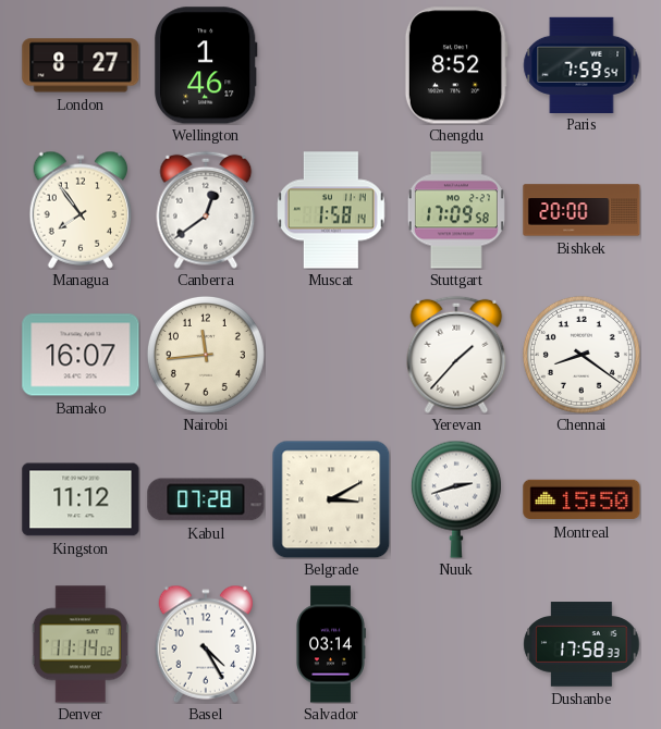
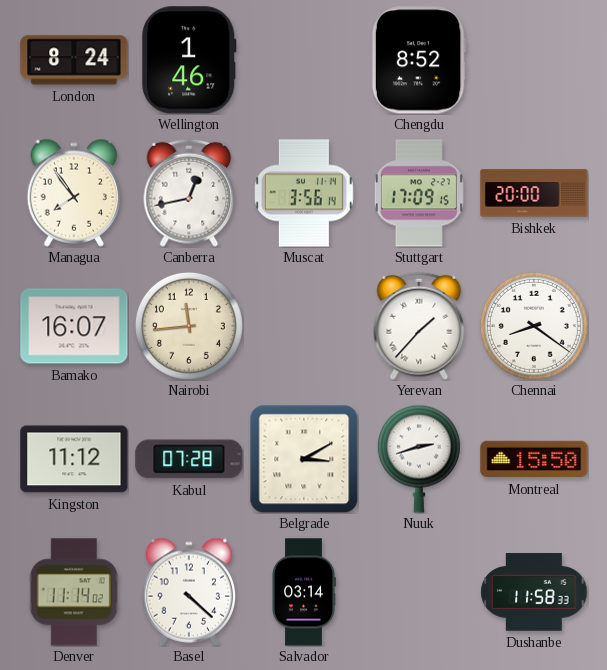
London: 8:27 -> 8:24 (74, 60)
Paris: 7:59 -> none (582, 64)
Canberra: 12:39 -> 12:43 (189, 193)
Muscat: 1:58 -> 3:56 (305, 193)
Stuttgart: 17:09:58 -> 17:09:15 (419, 193)
Basel: 4:25 -> 4:22 (188, 592)
Dushanbe: 17:58 -> 11:58 (534, 592)
